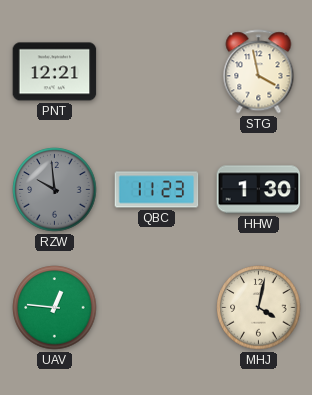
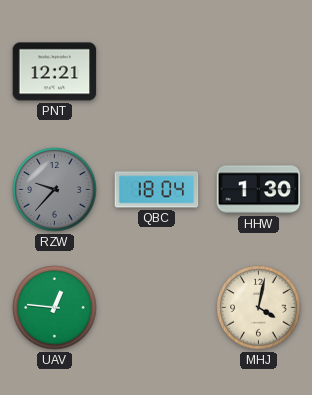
STG: 3:58 -> none (259, 72)
RZW: 9:59 -> 9:37 (55, 190)
QBC: 11:23 -> 18:04 (157, 190)
